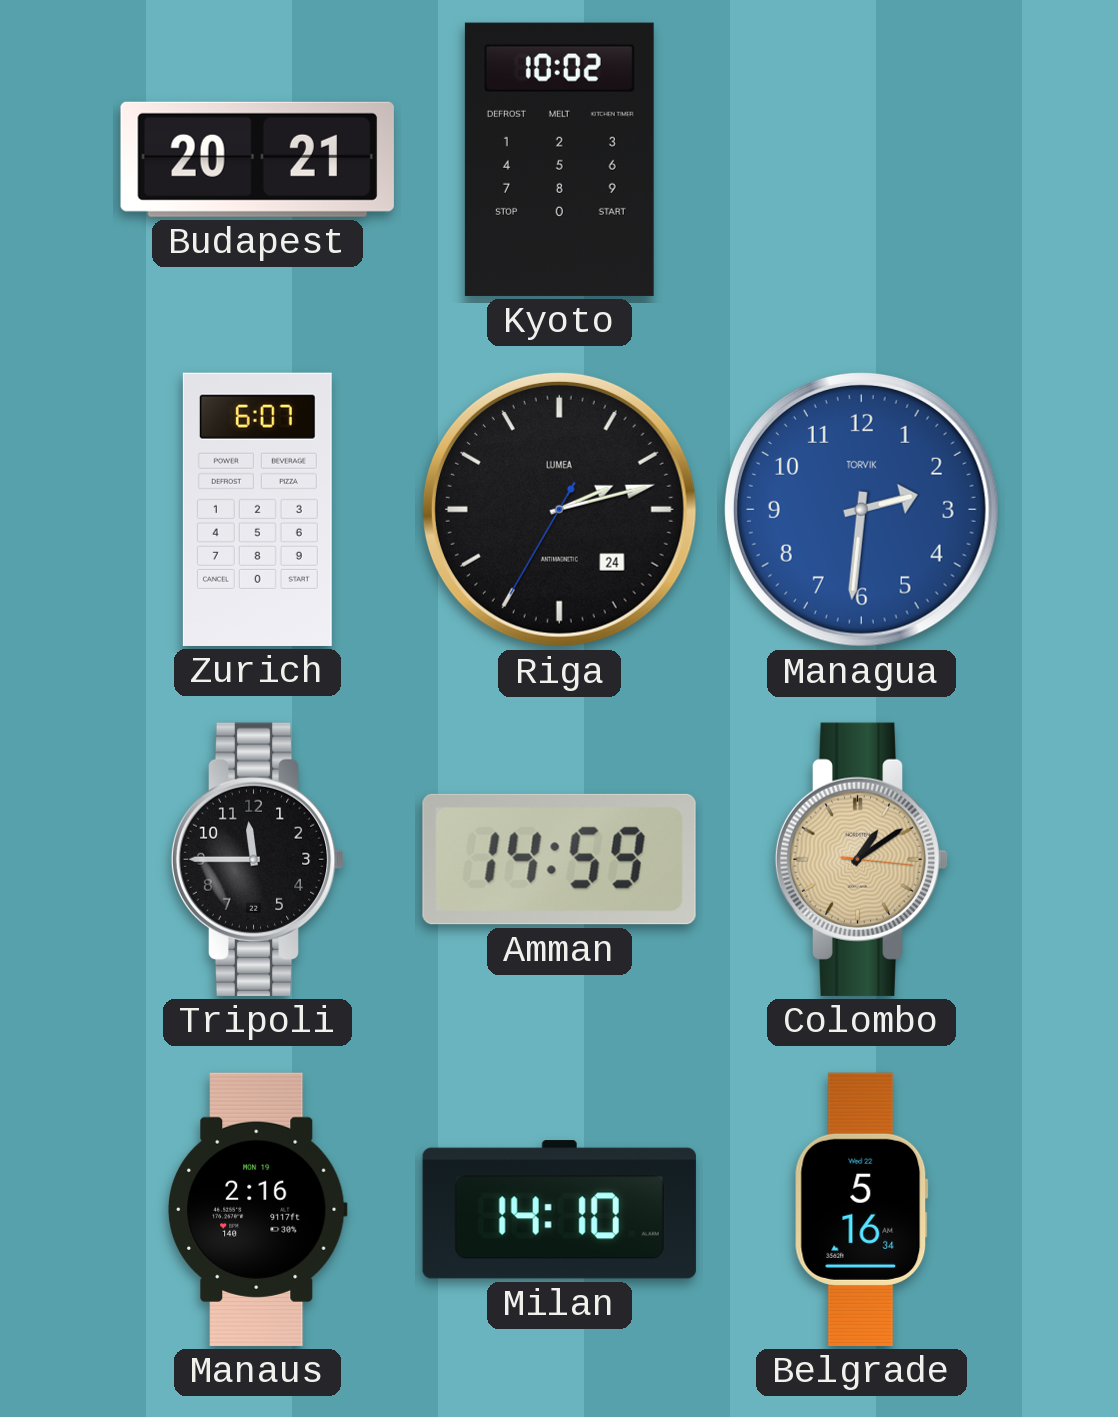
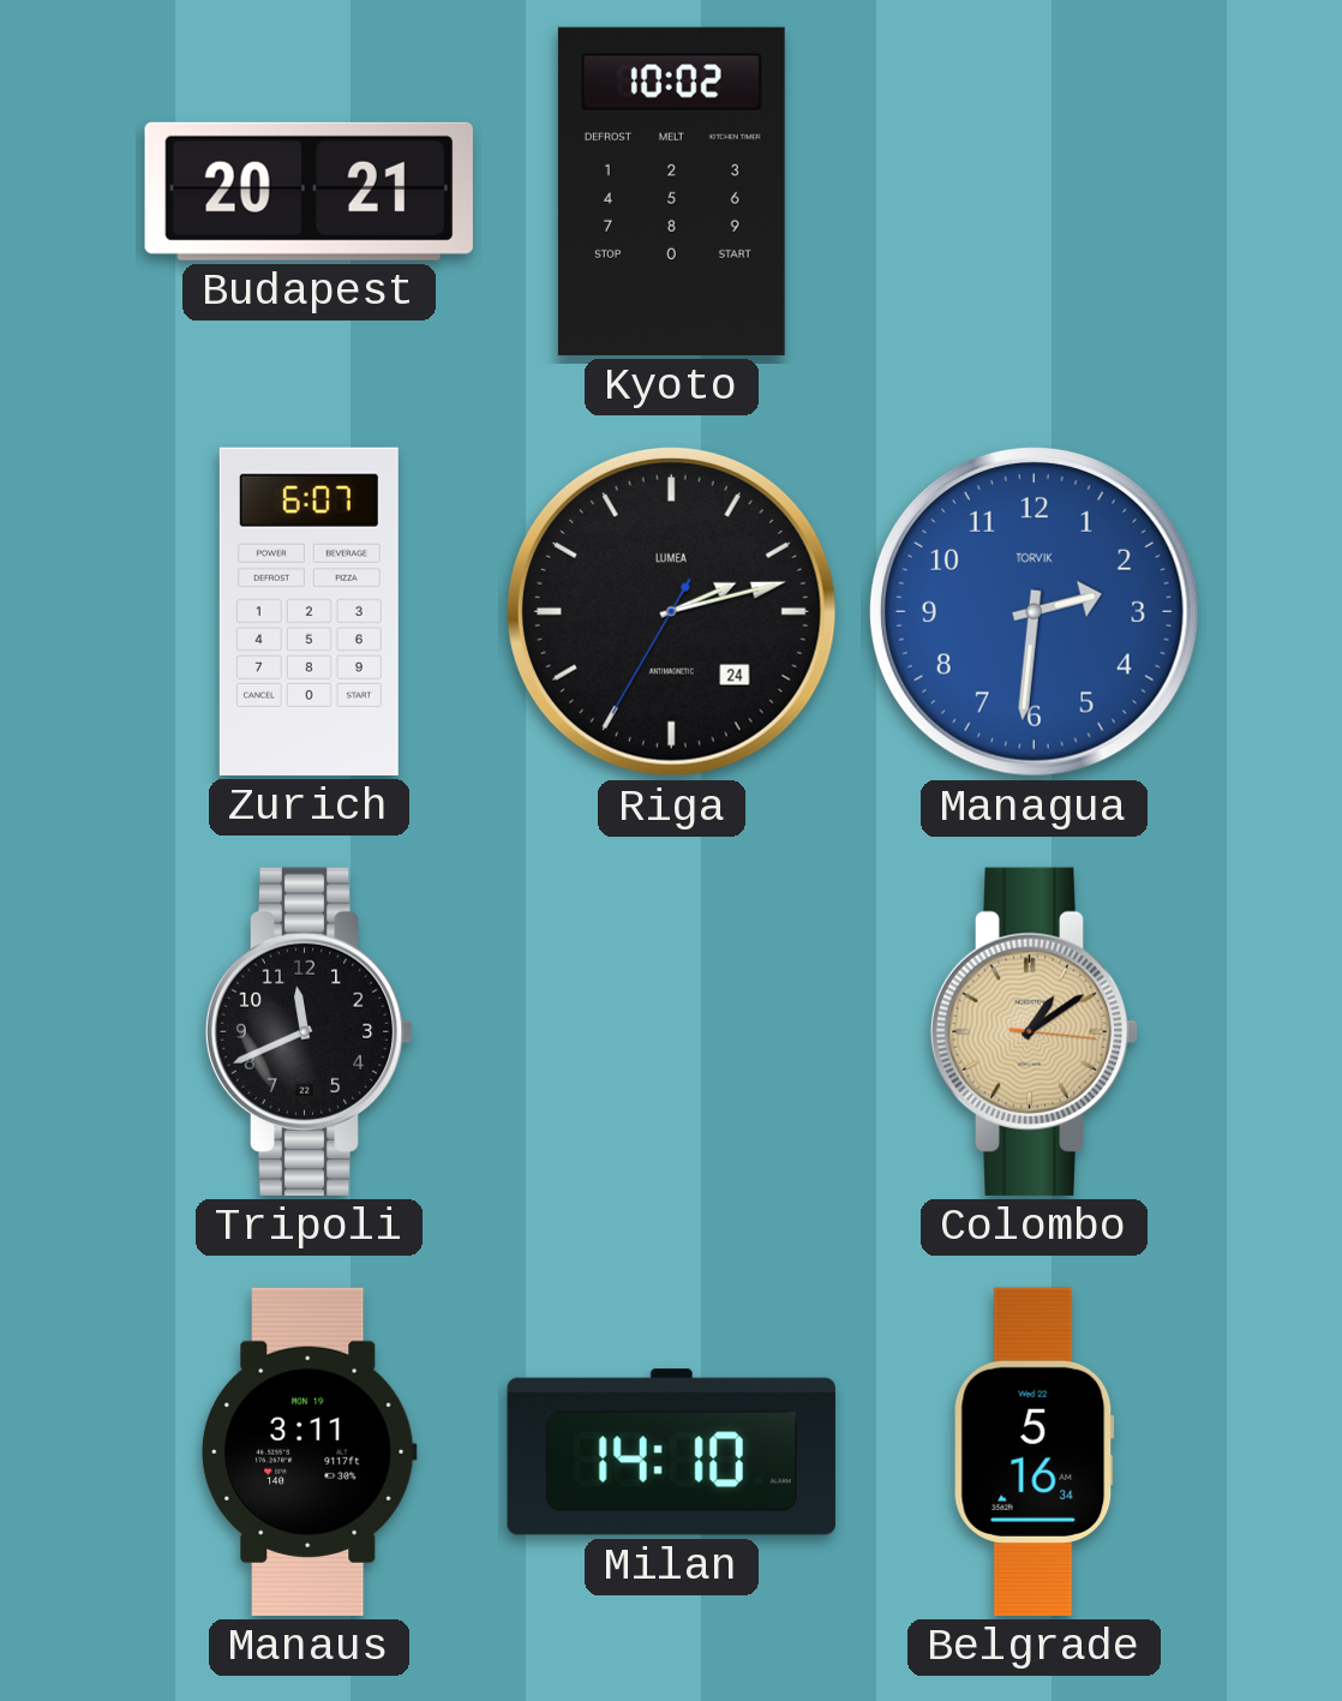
Tripoli: 11:45 -> 11:41 (310, 1031)
Amman: 14:59 -> none (559, 859)
Manaus: 2:16 -> 3:11 (308, 1451)
